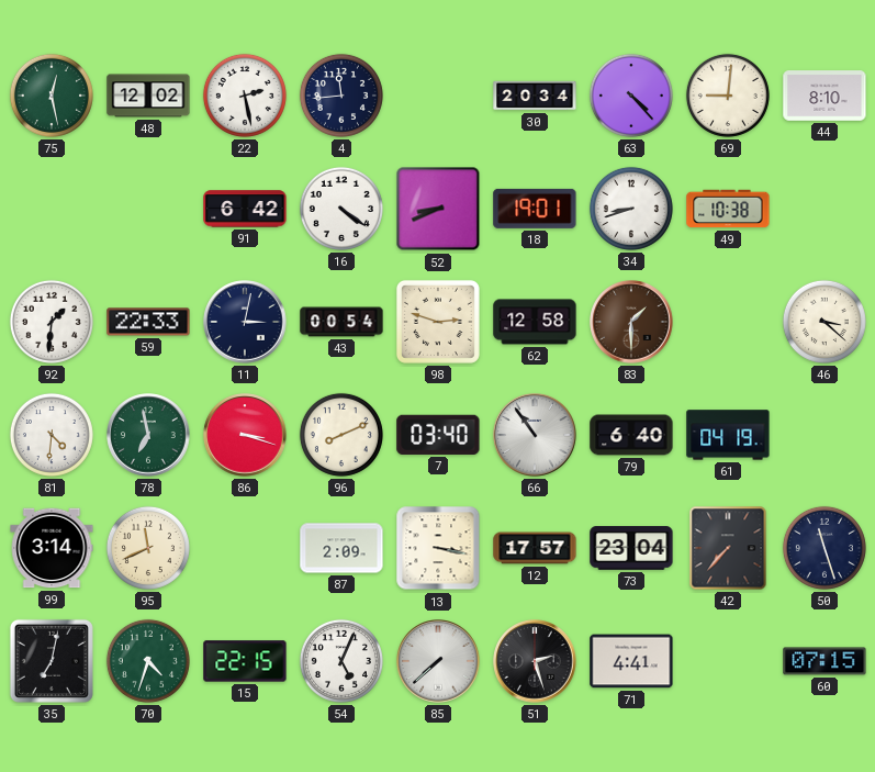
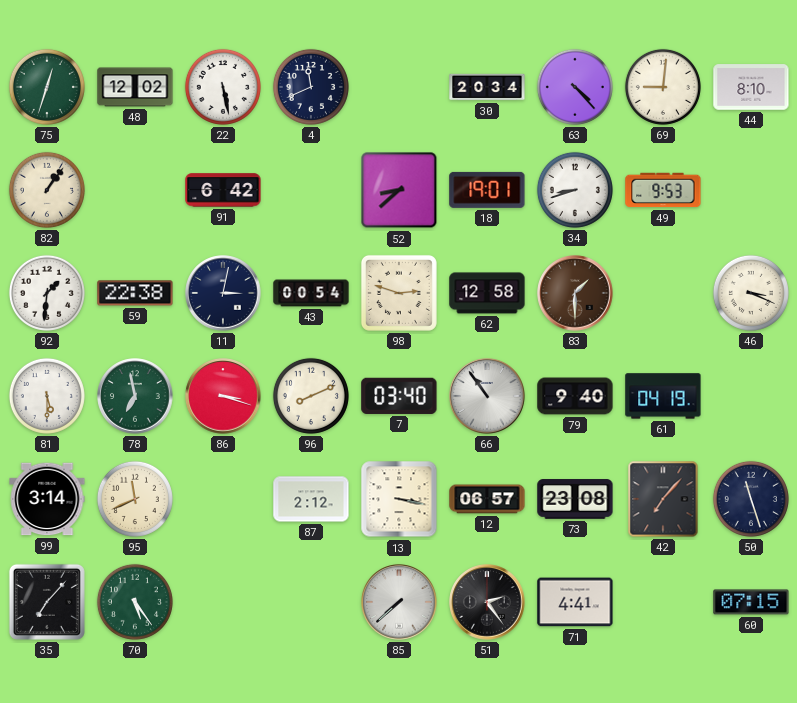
75: 12:28 -> 12:33 (47, 87)
22: 2:28 -> 5:28 (223, 87)
4: 11:44 -> 11:41 (311, 87)
82: none -> 1:06 (47, 190)
16: 4:21 -> none (341, 209)
52: 8:41 -> 8:38 (399, 190)
49: 10:38 -> 9:53 (663, 190)
59: 22:33 -> 22:38 (135, 293)
46: 3:22 -> 3:19 (751, 293)
81: 4:31 -> 5:30 (47, 396)
79: 6:40 -> 9:40 (575, 396)
87: 2:09 -> 2:12 (311, 499)
12: 17:57 -> 06:57 (487, 499)
73: 23:04 -> 23:08 (575, 499)
42: 7:37 -> 7:07 (663, 499)
35: 7:02 -> 7:07 (47, 602)
70: 4:33 -> 5:24 (135, 602)
15: 22:15 -> none (245, 661)
54: 5:04 -> none (341, 661)
51: 2:27 -> 2:24 (487, 602)
